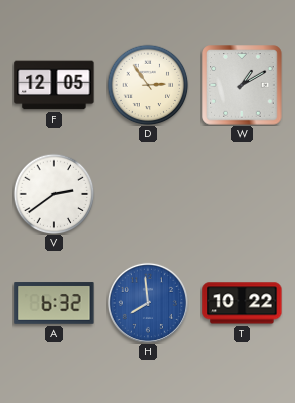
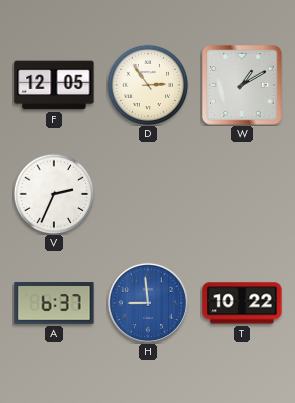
V: 2:39 -> 2:34 (54, 194)
A: 6:32 -> 6:37 (54, 303)
H: 7:59 -> 8:59 (148, 303)
